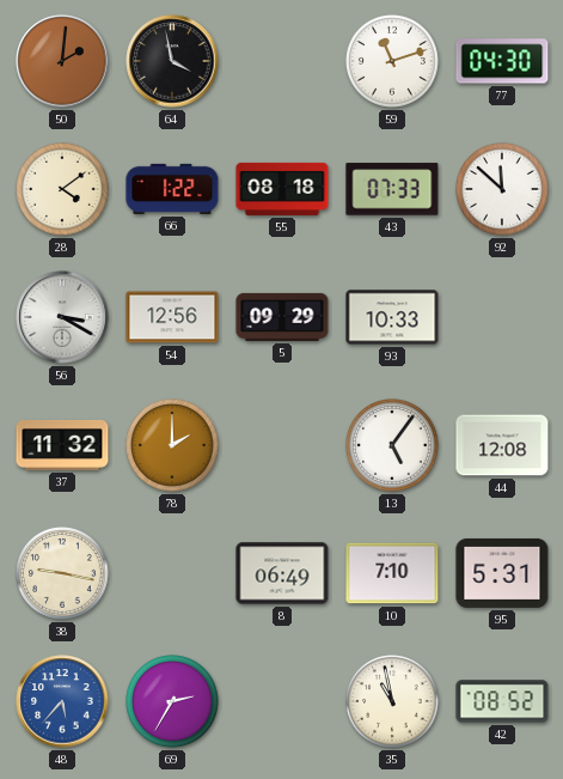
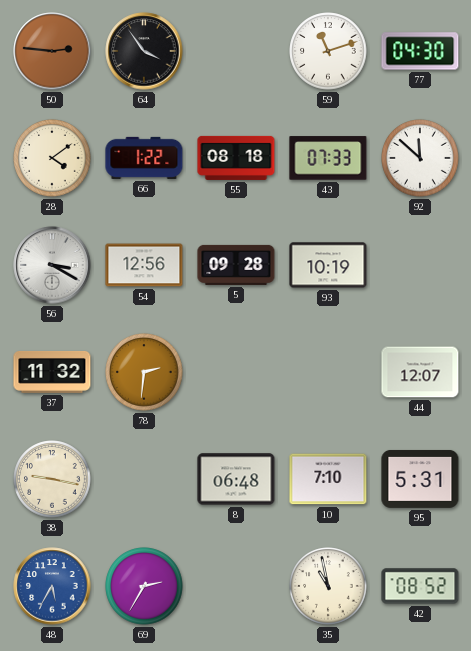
50: 2:01 -> 2:46 (52, 51)
64: 3:58 -> 3:54 (144, 51)
5: 09:29 -> 09:28 (236, 265)
93: 10:33 -> 10:19 (328, 265)
78: 2:00 -> 2:31 (144, 372)
13: 5:06 -> none (392, 445)
44: 12:08 -> 12:07 (420, 372)
8: 06:49 -> 06:48 (236, 479)
48: 5:37 -> 5:35 (52, 586)
